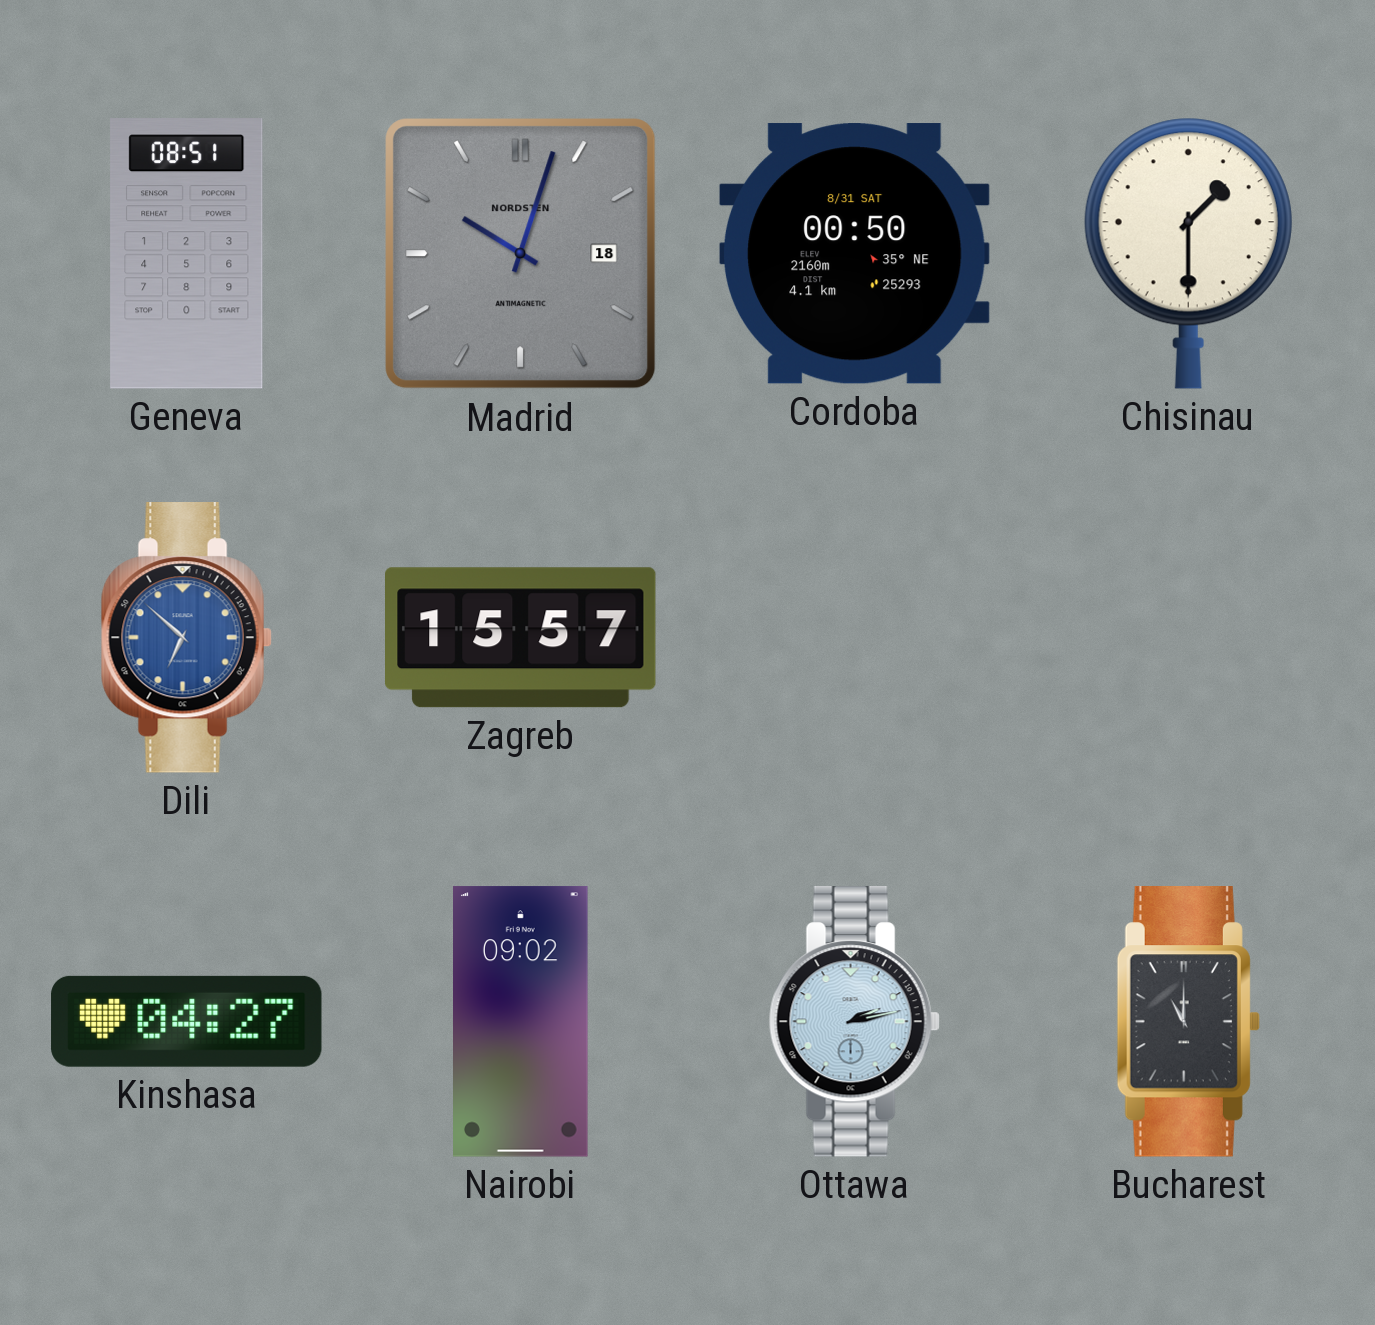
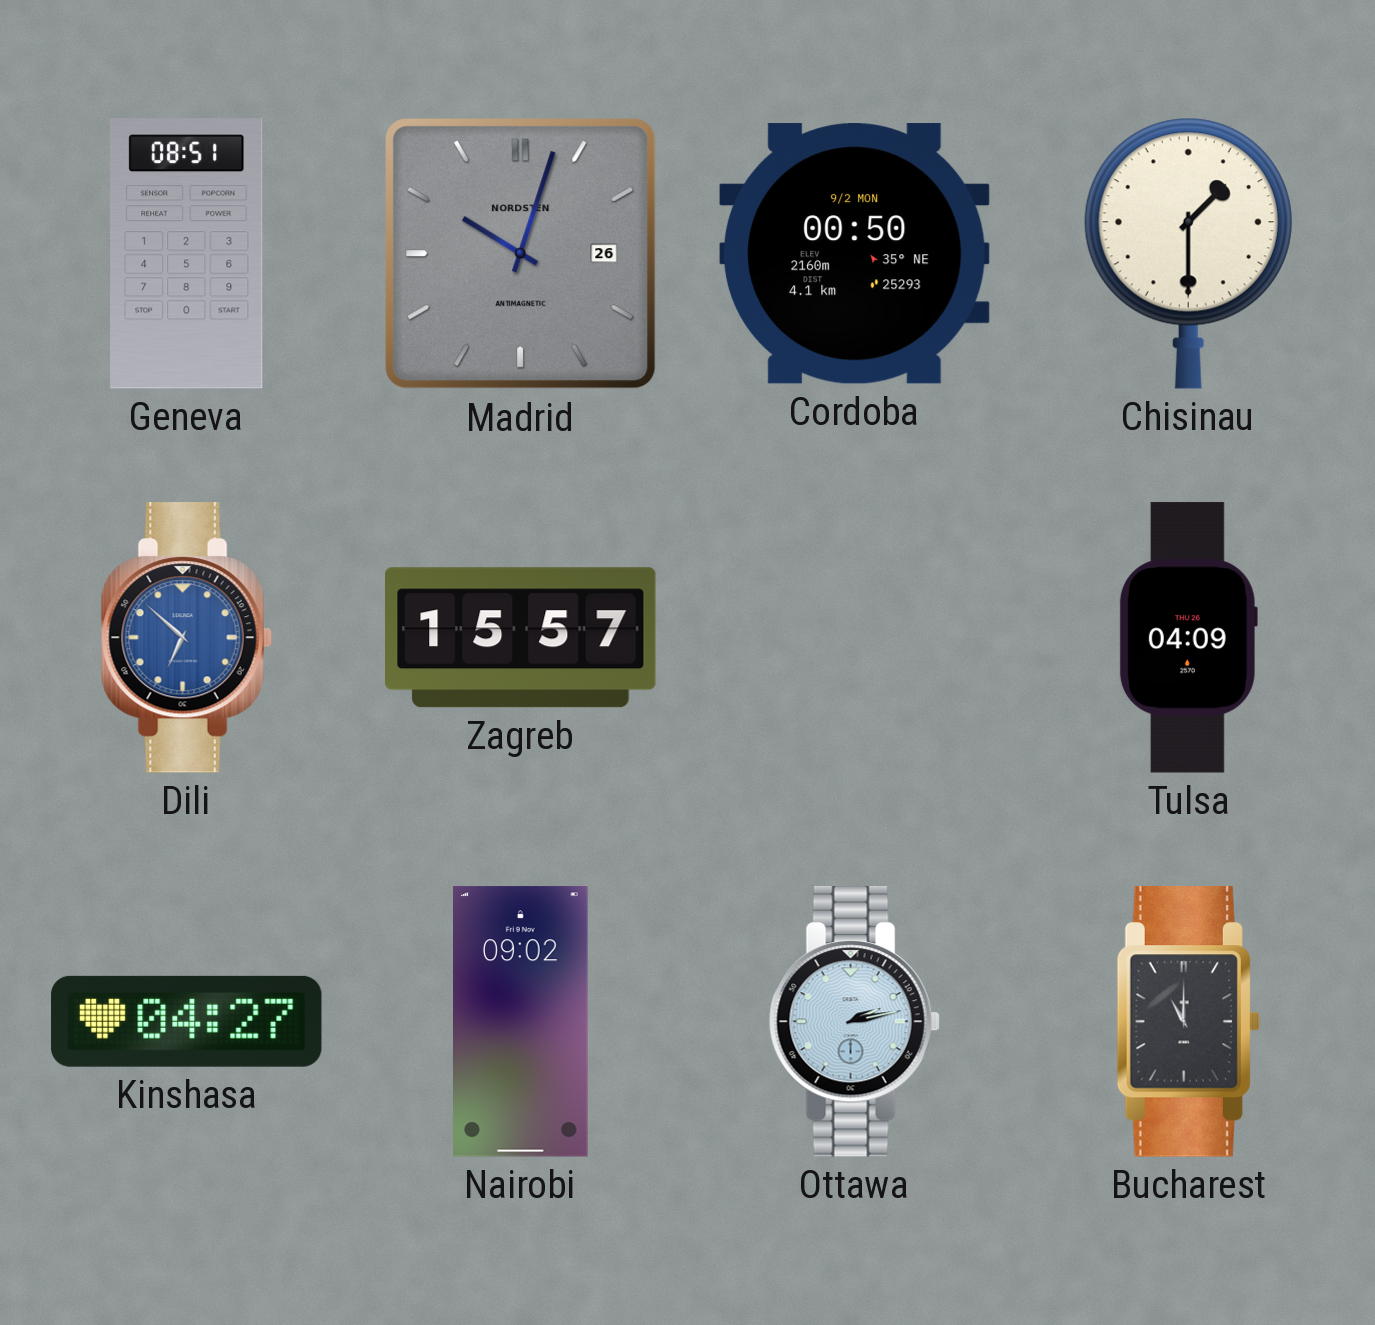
Madrid date: 18 -> 26 (521, 254)
Cordoba date: 8/31 SAT -> 9/2 MON (854, 254)
Tulsa: none -> 04:09 (1188, 638)
